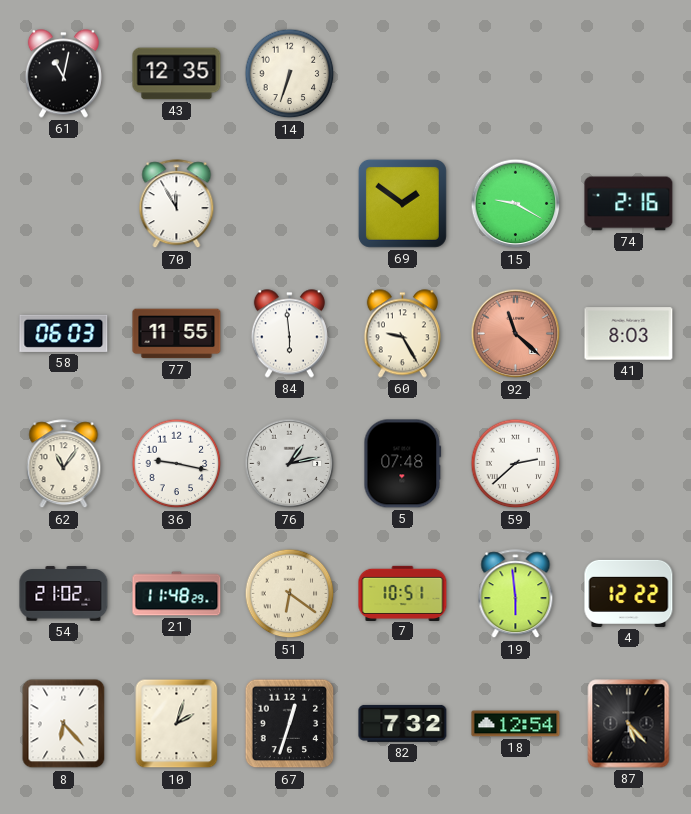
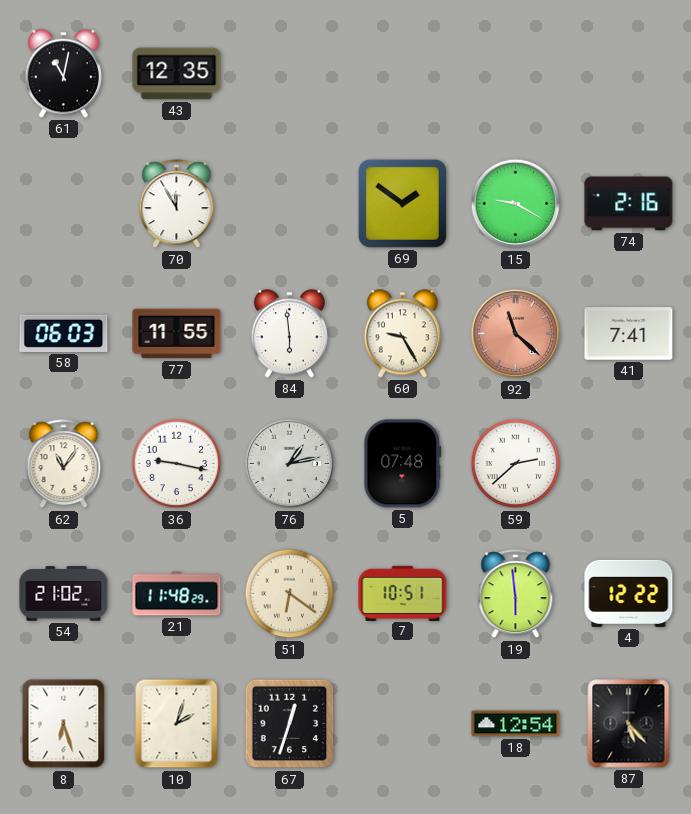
14: 6:33 -> none (290, 74)
41: 8:03 -> 7:41 (629, 334)
8: 6:23 -> 6:27 (64, 724)
82: 7:32 -> none (403, 723)
